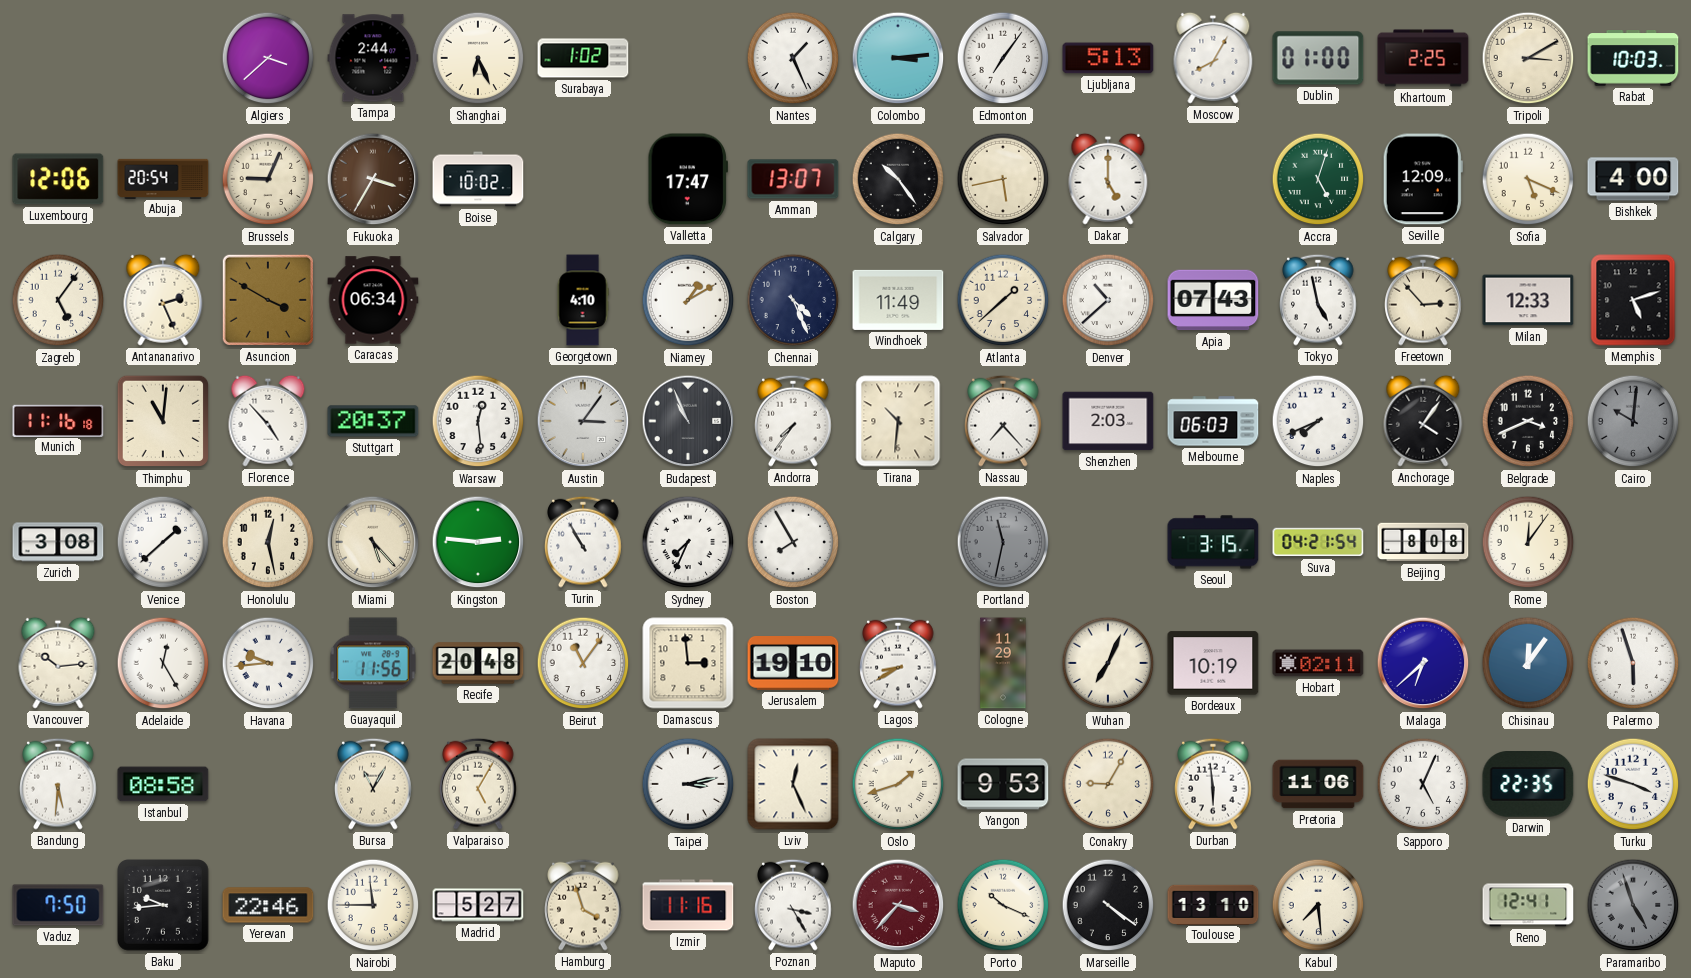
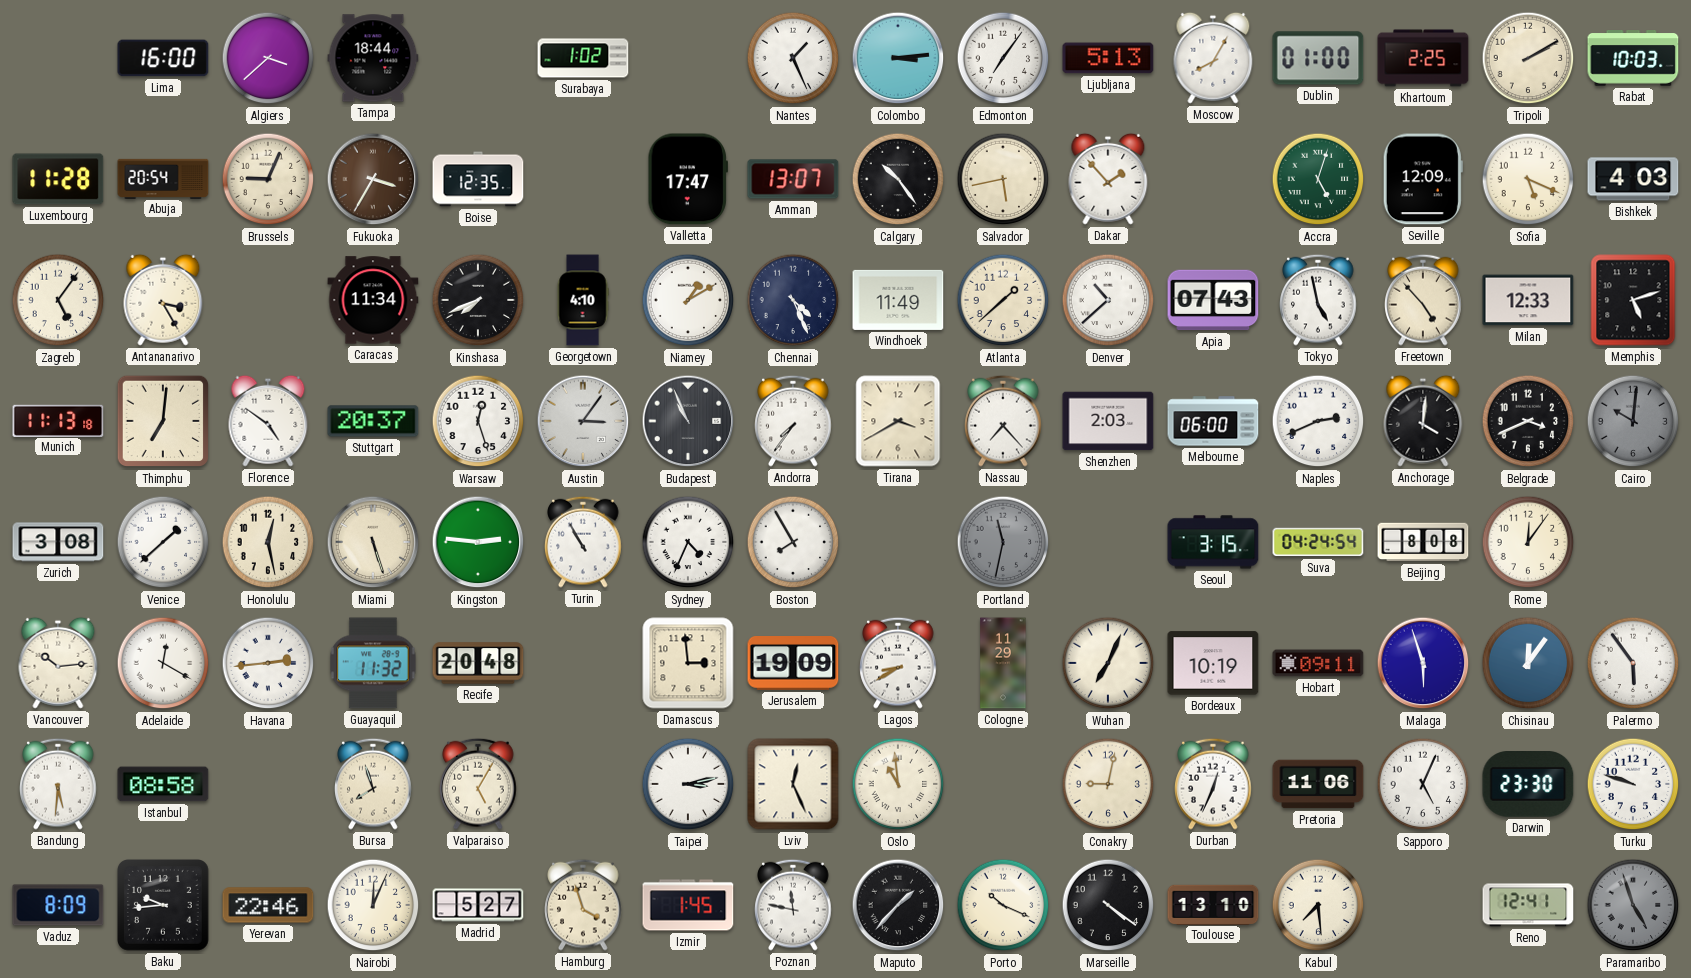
Lima: none -> 16:00 (163, 58)
Tampa: 2:44 -> 18:44 (373, 58)
Shanghai: 6:26 -> none (478, 58)
Tripoli: 3:10 -> 2:10 (1528, 58)
Luxembourg: 12:06 -> 11:28 (58, 179)
Boise: 10:02 -> 12:35 (478, 179)
Dakar: 5:00 -> 1:53 (1108, 179)
Bishkek: 4:00 -> 4:03 (1633, 179)
Antananarivo: 2:26 -> 3:25 (163, 300)
Asuncion: 3:50 -> none (268, 300)
Caracas: 06:34 -> 11:34 (373, 300)
Kinshasa: none -> 7:41 (478, 300)
Freetown: 2:53 -> 4:53 (1423, 300)
Munich: 11:16 -> 11:13 (58, 420)
Thimphu: 11:01 -> 7:01 (163, 421)
Florence: 4:53 -> 4:51 (268, 421)
Warsaw: 12:29 -> 12:27 (478, 421)
Tirana: 10:31 -> 3:40 (898, 421)
Melbourne: 06:03 -> 06:00 (1213, 421)
Naples: 7:41 -> 2:41 (1318, 421)
Anchorage: 4:06 -> 4:01 (1423, 421)
Miami: 5:23 -> 5:27 (373, 542)
Sydney: 7:34 -> 4:34 (688, 542)
Suva: 04:21 -> 04:24 (1318, 542)
Adelaide: 12:25 -> 12:20 (163, 663)
Havana: 9:44 -> 2:44 (268, 663)
Guayaquil: 11:56 -> 11:32 (373, 663)
Beirut: 11:06 -> none (583, 663)
Jerusalem: 19:10 -> 19:09 (793, 664)
Hobart: 02:11 -> 09:11 (1318, 663)
Malaga: 6:38 -> 5:57 (1423, 663)
Palermo: 5:57 -> 5:54 (1633, 663)
Bursa: 11:05 -> 7:57 (373, 784)
Oslo: 1:42 -> 10:59 (898, 784)
Yangon: 9:53 -> none (1003, 784)
Conakry: 9:05 -> 9:02 (1108, 784)
Durban: 5:59 -> 12:34 (1213, 784)
Darwin: 22:35 -> 23:30 (1528, 785)
Turku: 3:48 -> 9:48 (1633, 784)
Vaduz: 7:50 -> 8:09 (58, 905)
Nairobi: 11:45 -> 12:04 (373, 905)
Izmir: 11:16 -> 1:45 (688, 905)
Poznan: 3:25 -> 11:47 (793, 905)
Maputo: 3:37 -> 1:37 (898, 905)
Maputo dial: burgundy -> black (898, 905)
